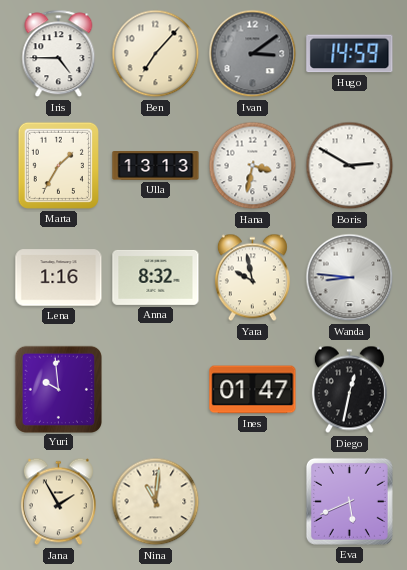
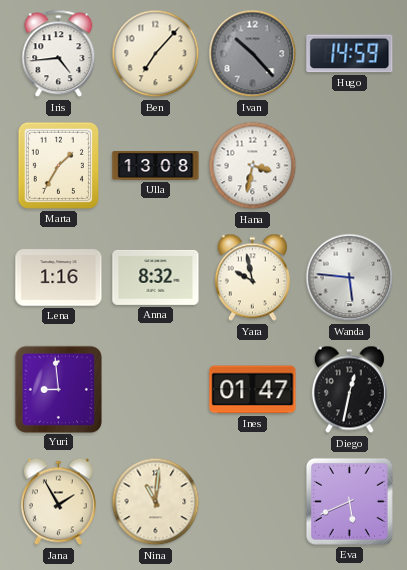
Iris: 4:45 -> 4:44 (59, 54)
Ivan: 3:09 -> 10:23 (253, 54)
Ulla: 13:13 -> 13:08 (156, 166)
Boris: 2:50 -> none (350, 166)
Wanda: 8:46 -> 5:46 (350, 278)
Yuri: 9:59 -> 8:59 (58, 389)
